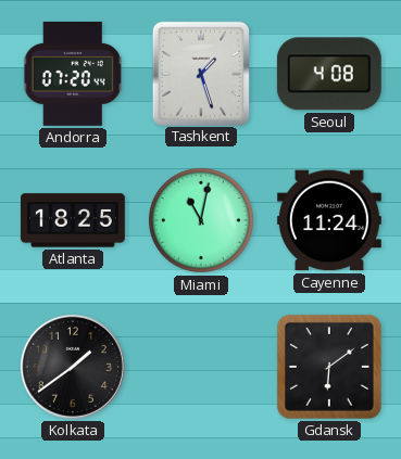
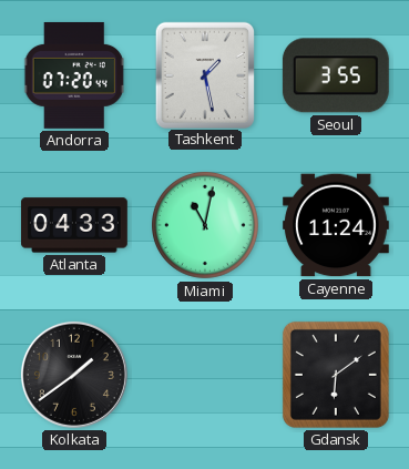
Tashkent: 1:27 -> 1:28 (204, 74)
Seoul: 4:08 -> 3:55 (336, 75)
Atlanta: 18:25 -> 04:33 (74, 225)
